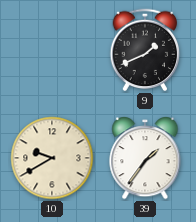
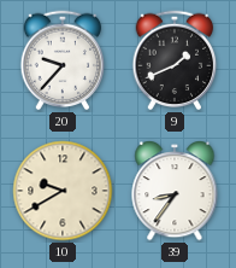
20: none -> 9:37 (63, 60)
39: 1:36 -> 8:36 (175, 192)
